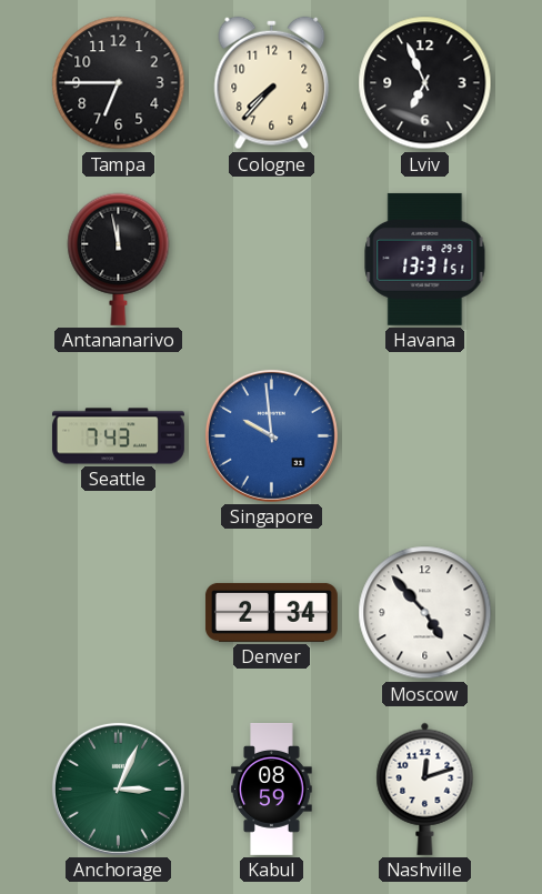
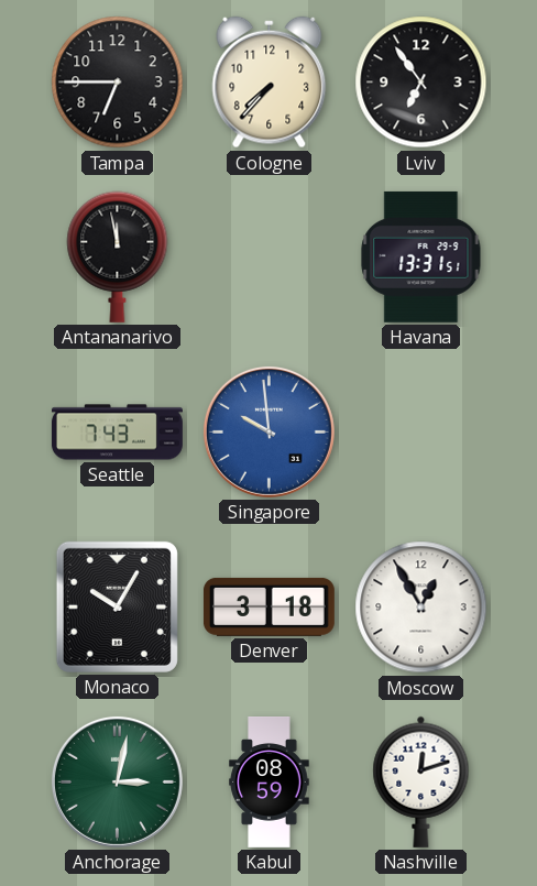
Lviv: 6:56 -> 6:54 (421, 83)
Monaco: none -> 10:05 (117, 606)
Denver: 2:34 -> 3:18 (268, 606)
Moscow: 4:53 -> 12:55 (421, 608)
Anchorage: 3:04 -> 3:02 (117, 781)
